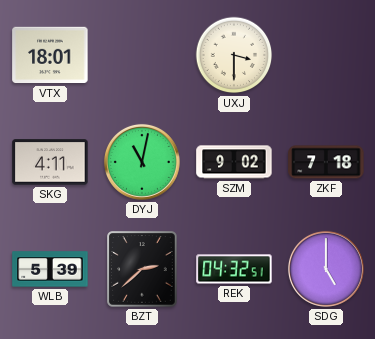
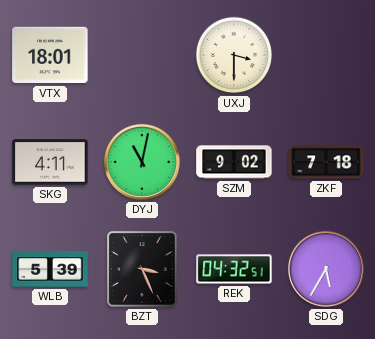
BZT: 2:38 -> 3:26 (143, 269)
SDG: 5:00 -> 5:35 (326, 269)
